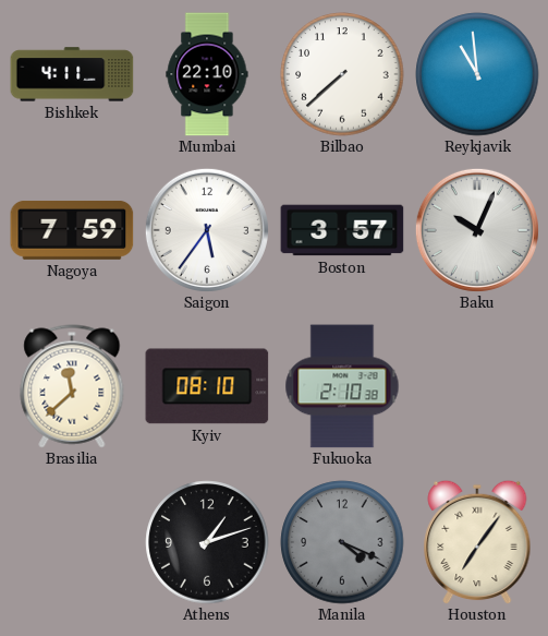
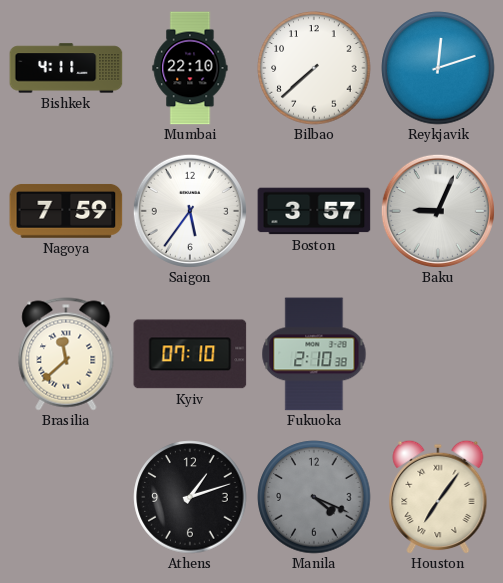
Reykjavik: 10:59 -> 12:12 (438, 68)
Baku: 10:04 -> 9:04 (438, 211)
Kyiv: 08:10 -> 07:10 (190, 354)
